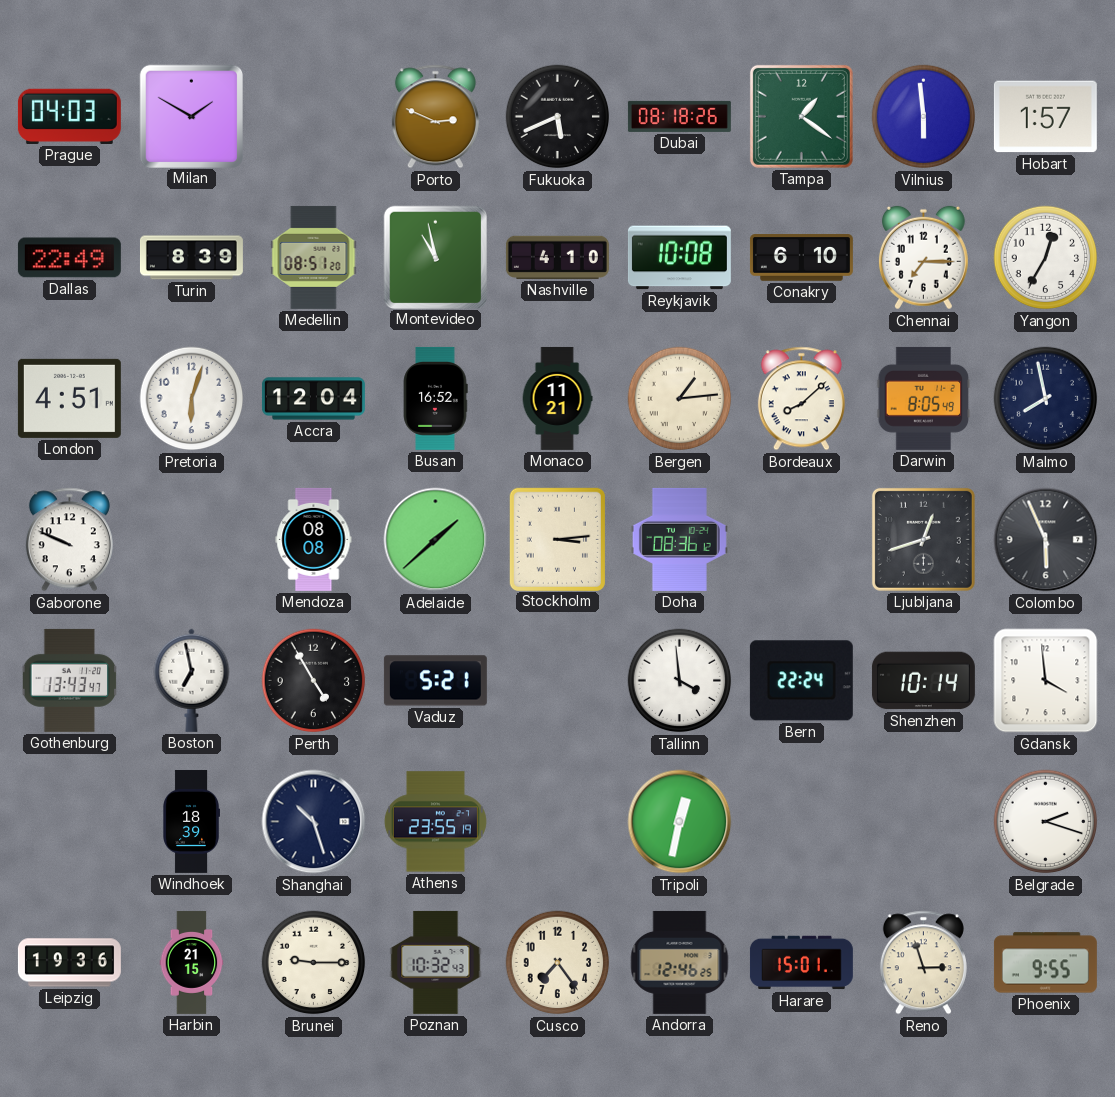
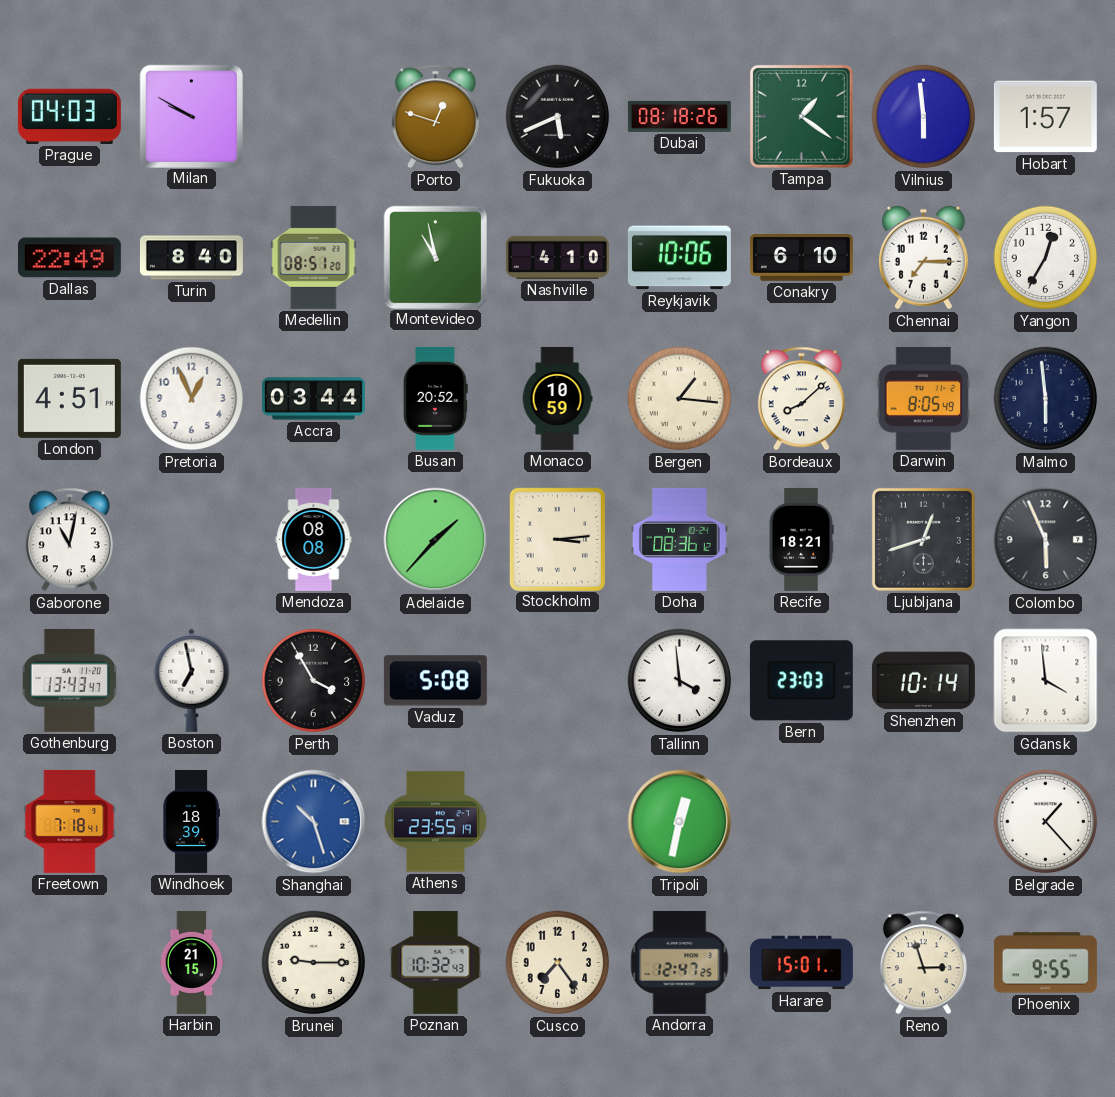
Milan: 1:50 -> 9:50 (191, 116)
Porto: 2:49 -> 12:48 (435, 117)
Turin: 8:39 -> 8:40 (191, 258)
Reykjavik: 10:08 -> 10:06 (679, 258)
Pretoria: 6:03 -> 12:56 (192, 399)
Accra: 12:04 -> 03:44 (313, 399)
Busan: 16:52 -> 20:52 (435, 398)
Monaco: 11:21 -> 10:59 (557, 398)
Bergen: 1:14 -> 1:16 (680, 399)
Malmo: 7:58 -> 5:59 (1046, 399)
Gaborone: 9:49 -> 11:02 (69, 540)
Adelaide: 1:38 -> 1:37 (436, 540)
Recife: none -> 18:21 (801, 539)
Perth: 4:55 -> 3:55 (314, 681)
Vaduz: 5:21 -> 5:08 (435, 681)
Bern: 22:24 -> 23:03 (801, 681)
Freetown: none -> 7:18 (70, 821)
Shanghai dial: navy -> blue (314, 822)
Belgrade: 2:18 -> 1:23 (1046, 822)
Leipzig: 19:36 -> none (69, 963)
Andorra: 12:46 -> 12:47 (680, 962)
